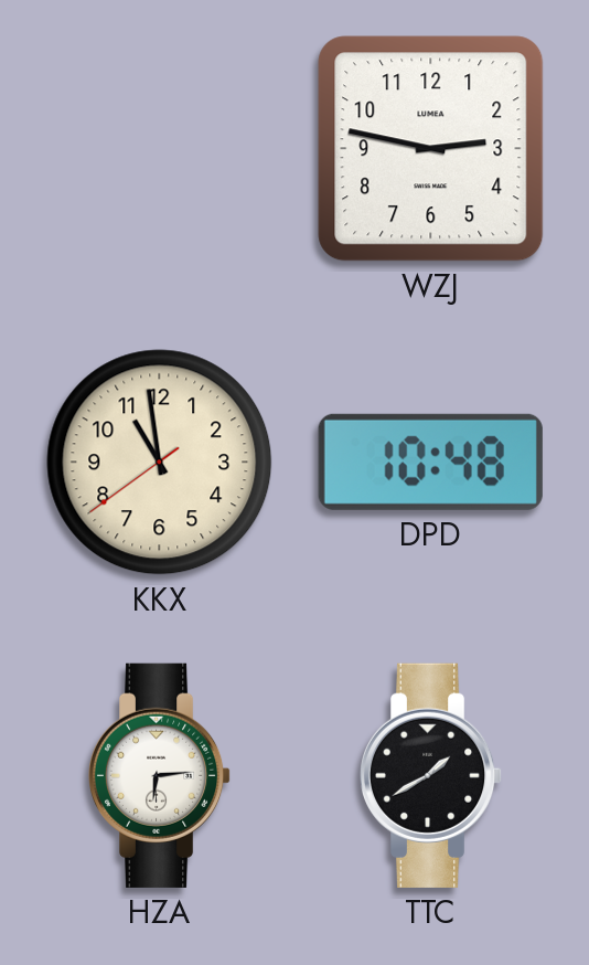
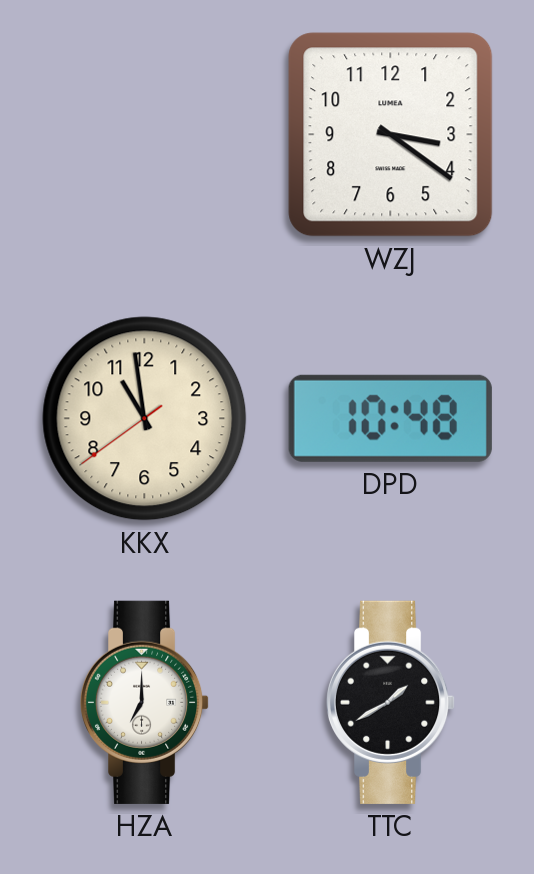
WZJ: 2:47 -> 3:21 (391, 135)
HZA: 6:14 -> 7:00 (145, 702)
